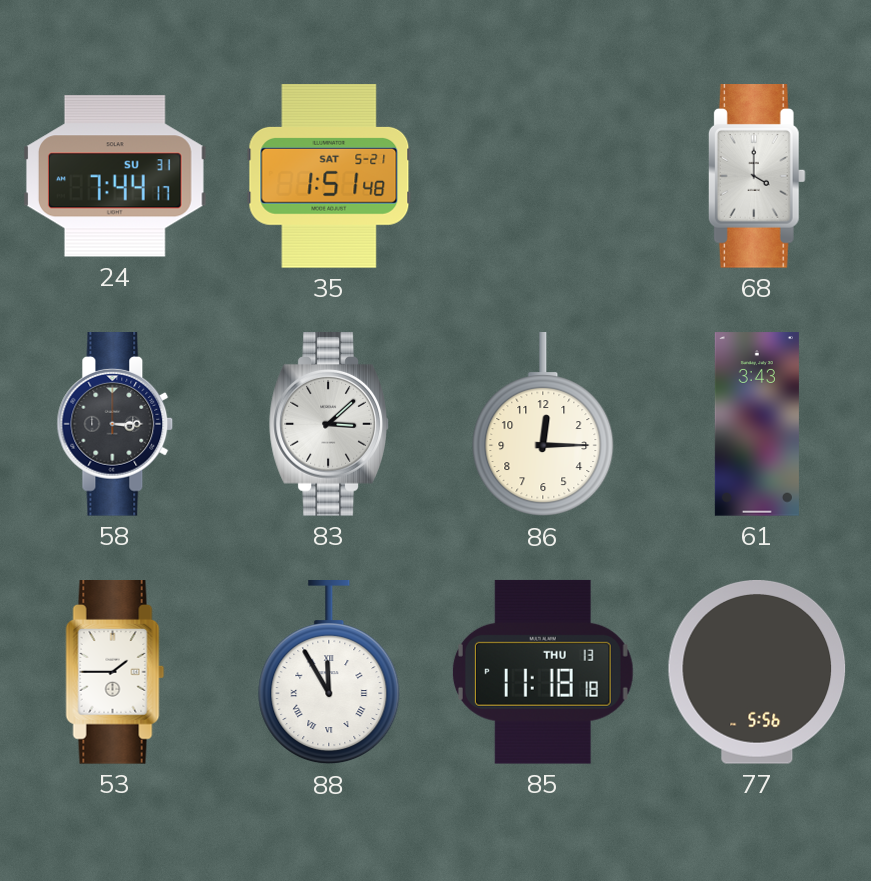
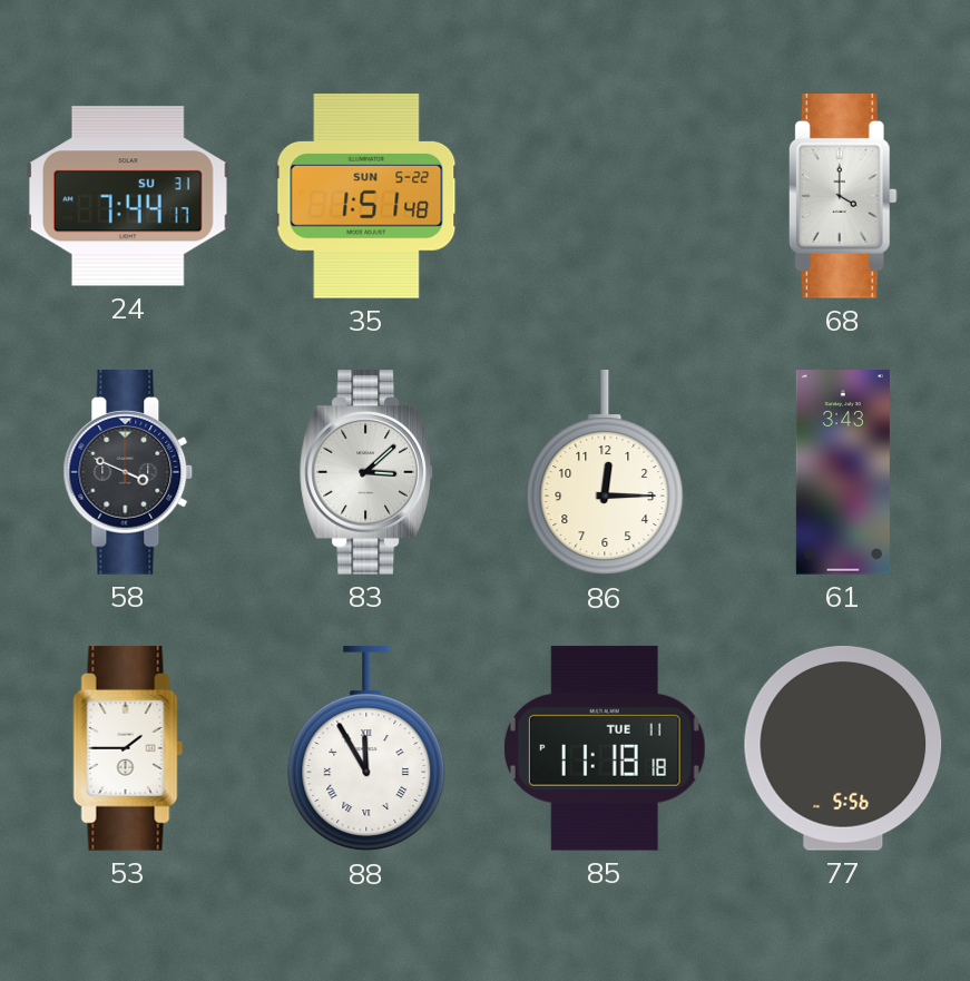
35 date: SAT 5-21 -> SUN 5-22 (366, 197)
58: 3:15 -> 3:49 (128, 473)
85 date: THU 13 -> TUE 11 (605, 748)
